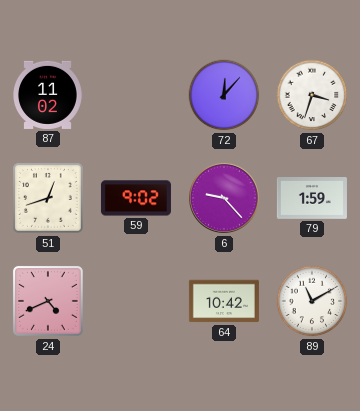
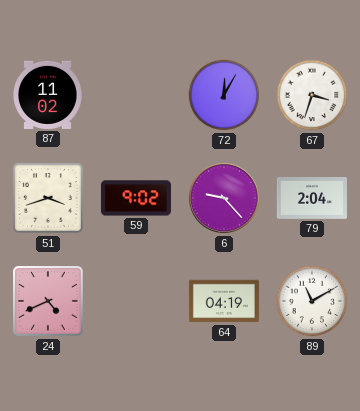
72: 12:07 -> 12:05 (224, 95)
51: 12:42 -> 3:42 (48, 198)
79: 1:59 -> 2:04 (312, 199)
64: 10:42 -> 04:19 (224, 301)
